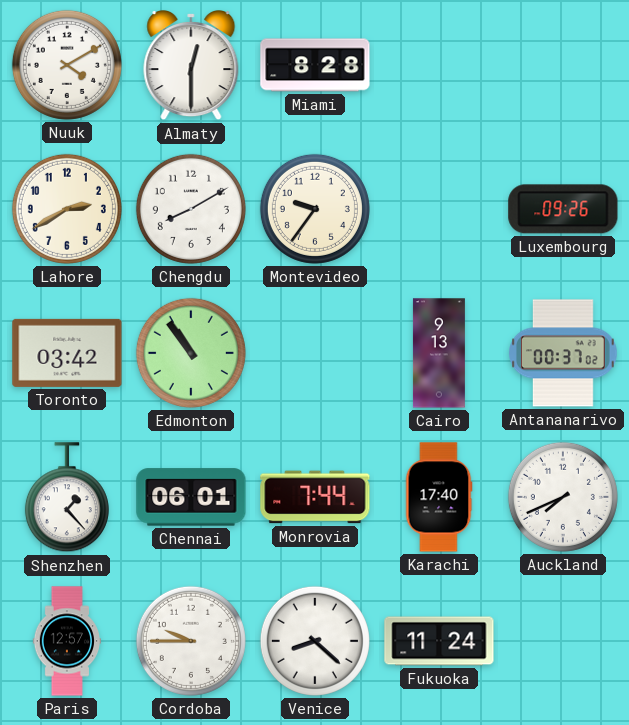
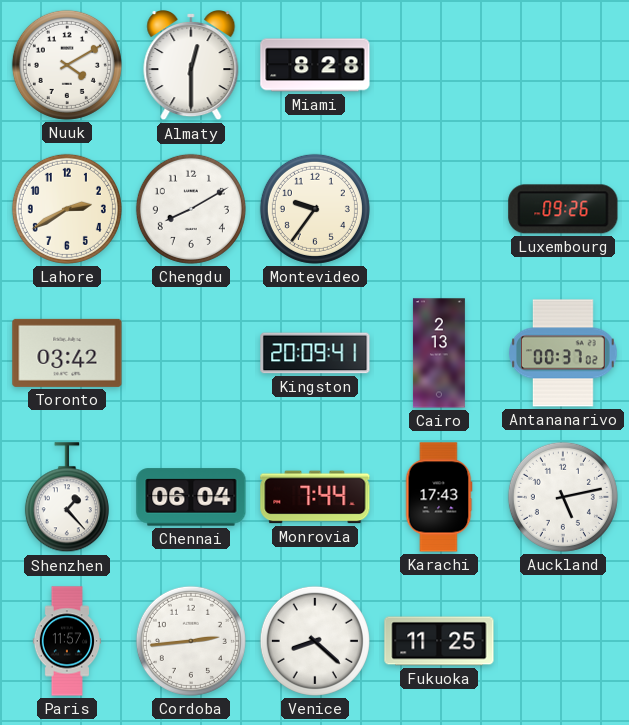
Edmonton: 10:54 -> none (191, 353)
Kingston: none -> 20:09 (315, 353)
Cairo: 9:13 -> 2:13 (439, 353)
Chennai: 06:01 -> 06:04 (191, 497)
Karachi: 17:40 -> 17:43 (439, 497)
Auckland: 7:41 -> 5:13 (563, 497)
Paris: 12:57 -> 11:57 (66, 641)
Cordoba: 9:45 -> 2:44 (191, 641)
Fukuoka: 11:24 -> 11:25 (439, 641)
